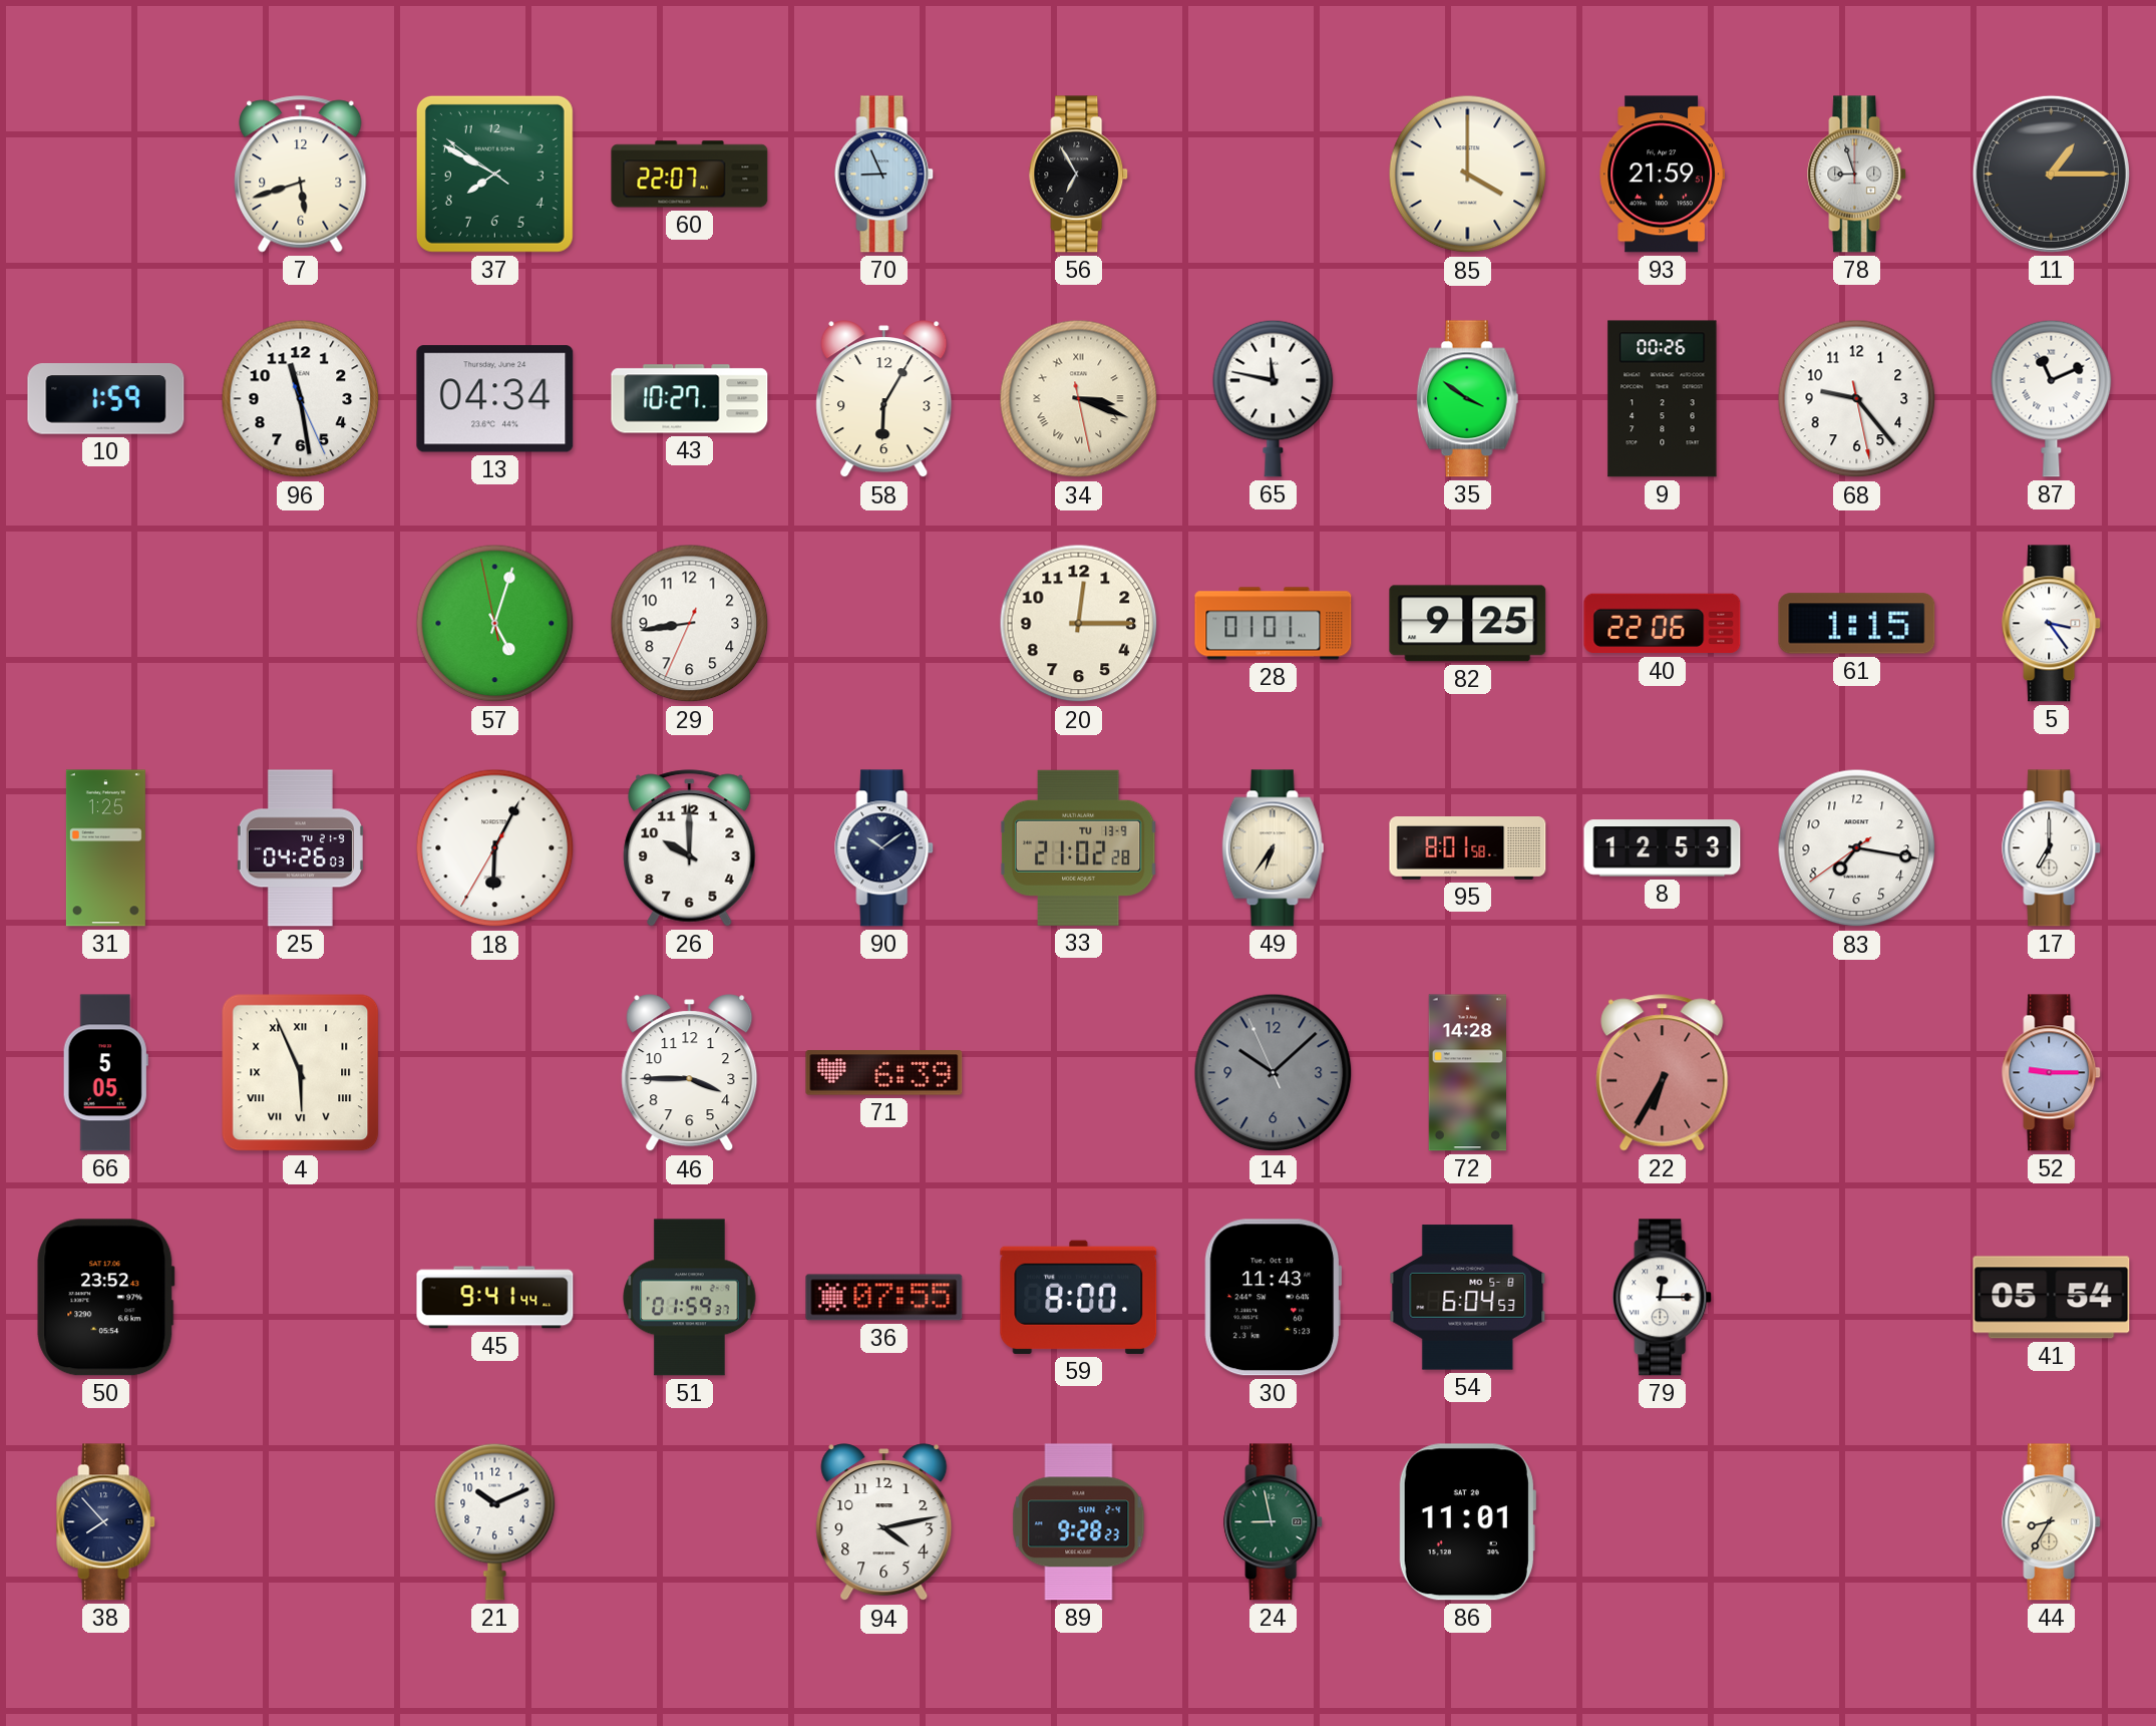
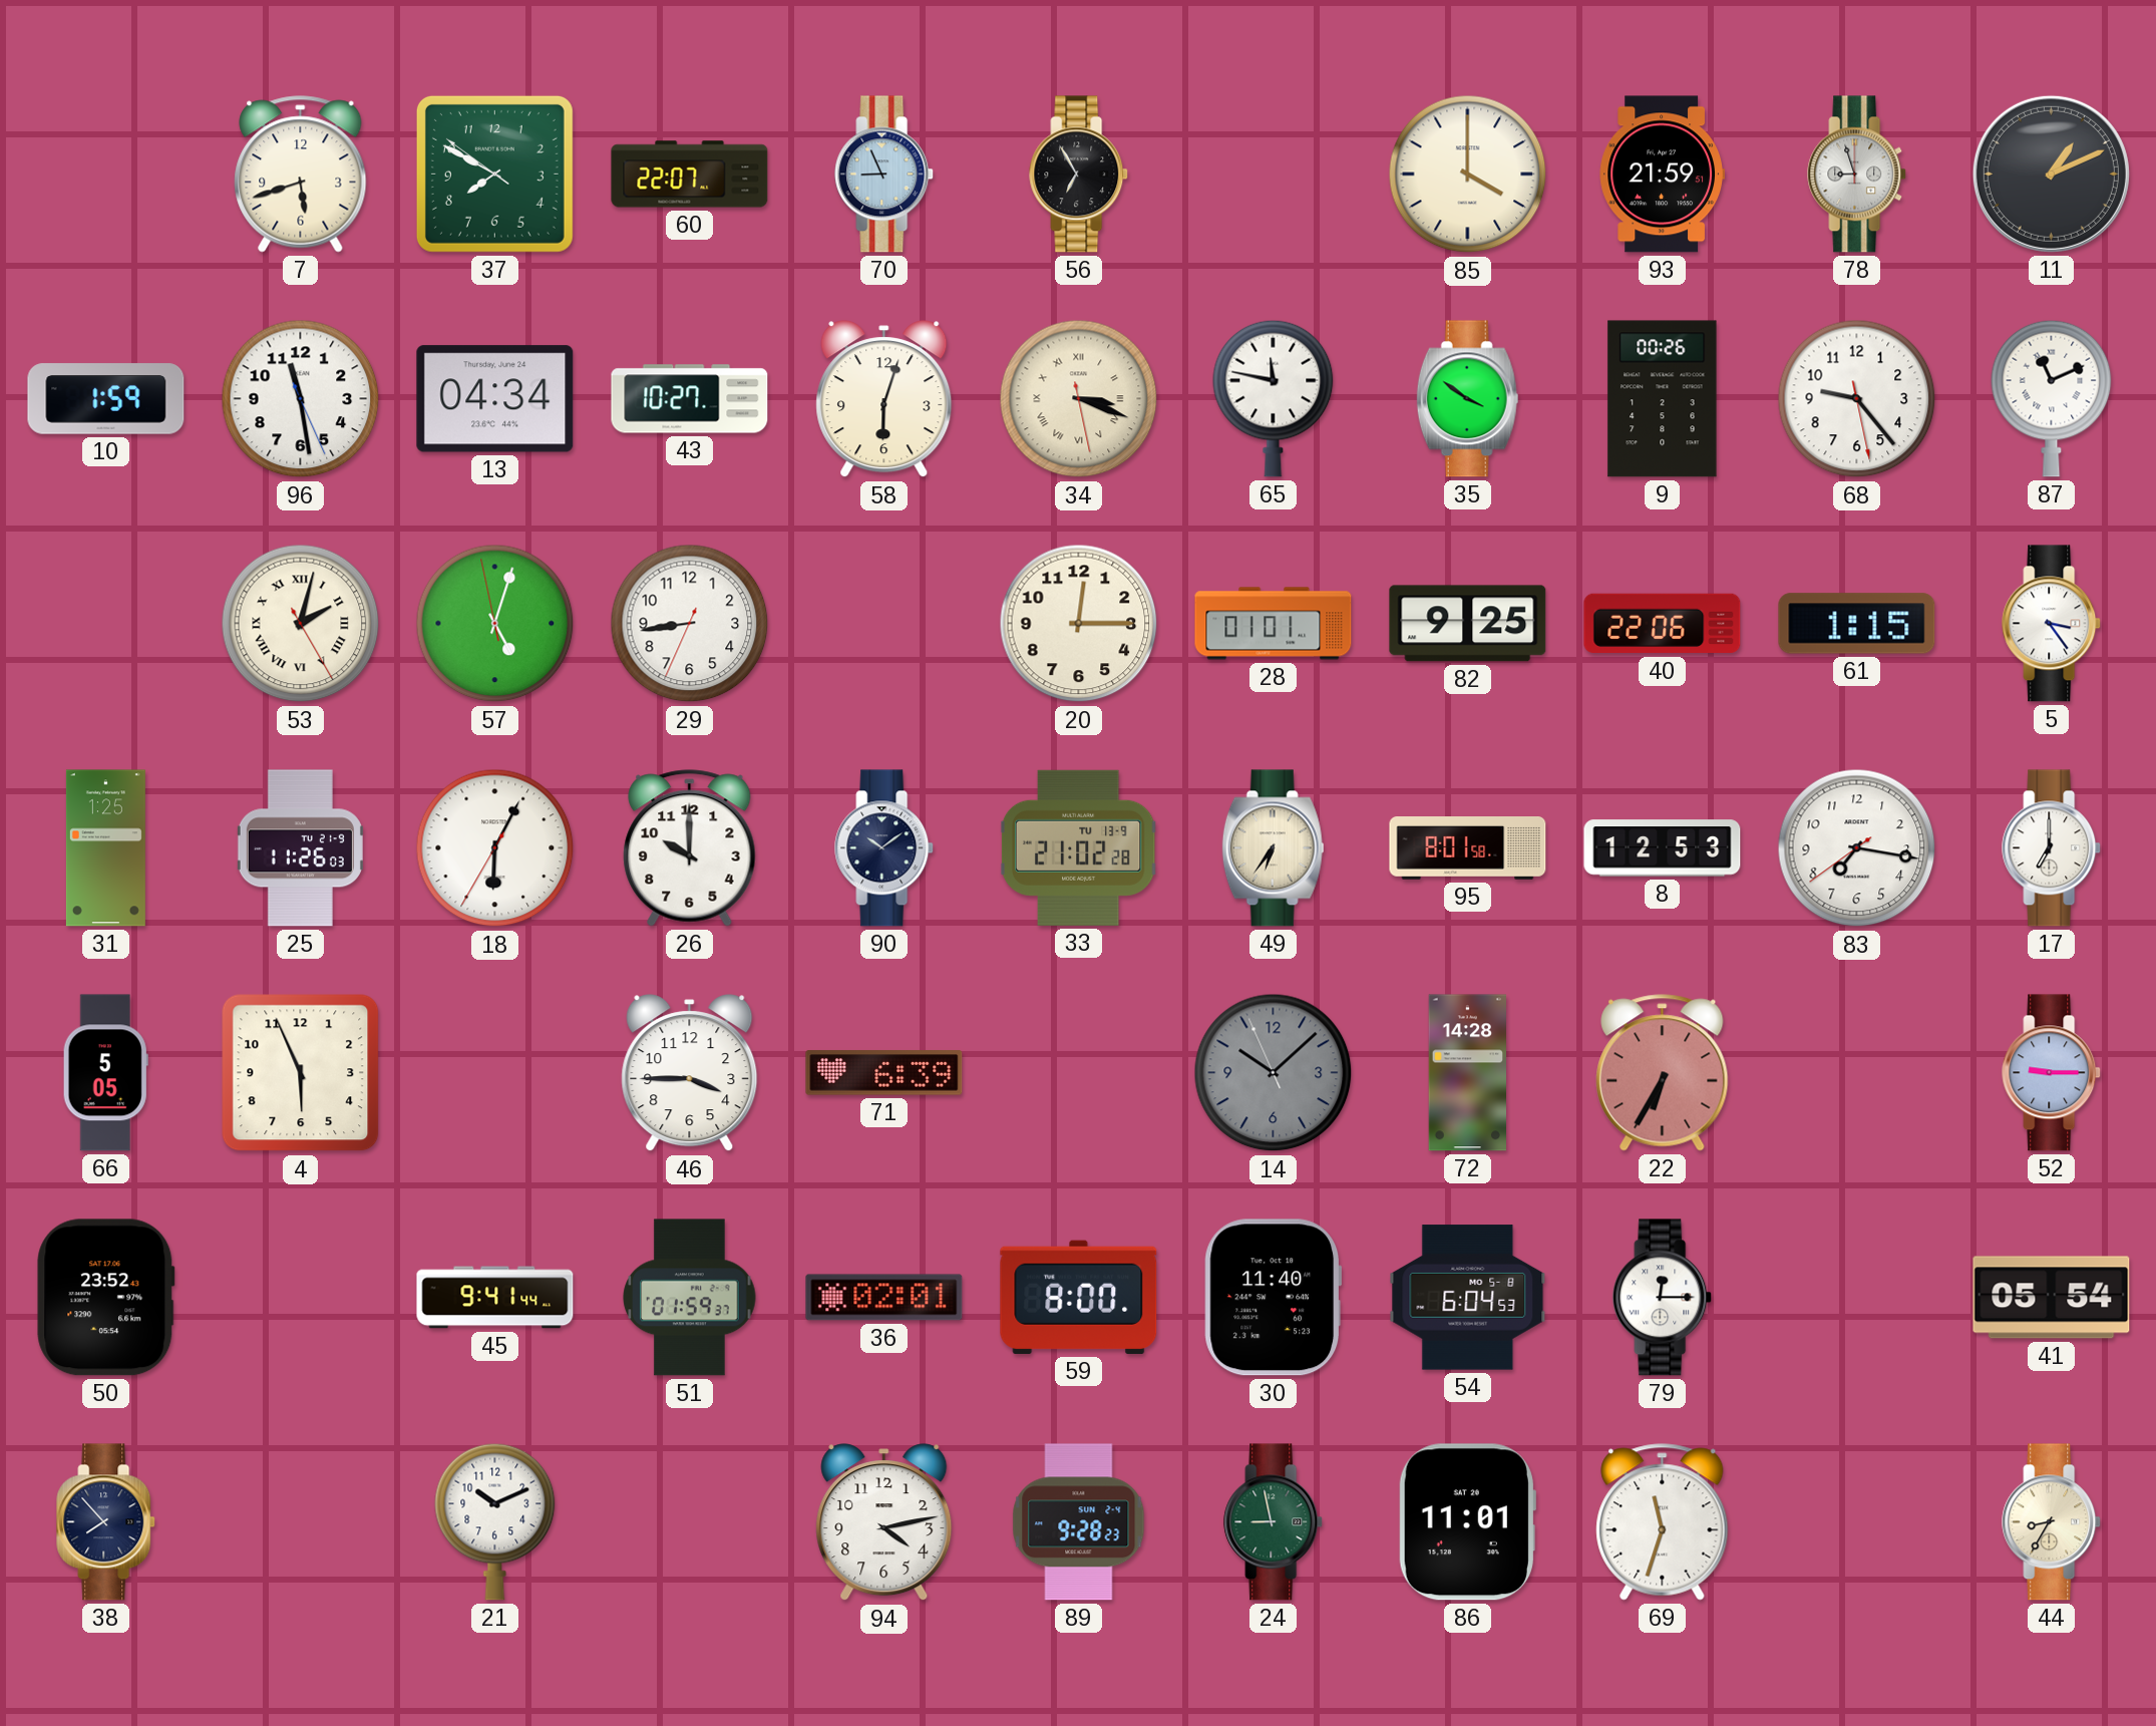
11: 1:15 -> 1:11 (2051, 174)
58: 6:05 -> 6:03 (884, 399)
53: none -> 2:02 (301, 624)
25: 04:26 -> 11:26 (300, 848)
4 numerals: Roman -> Arabic (301, 1073)
36: 07:55 -> 02:01 (884, 1298)
30: 11:43 -> 11:40 (1273, 1298)
69: none -> 11:33 (1663, 1522)
